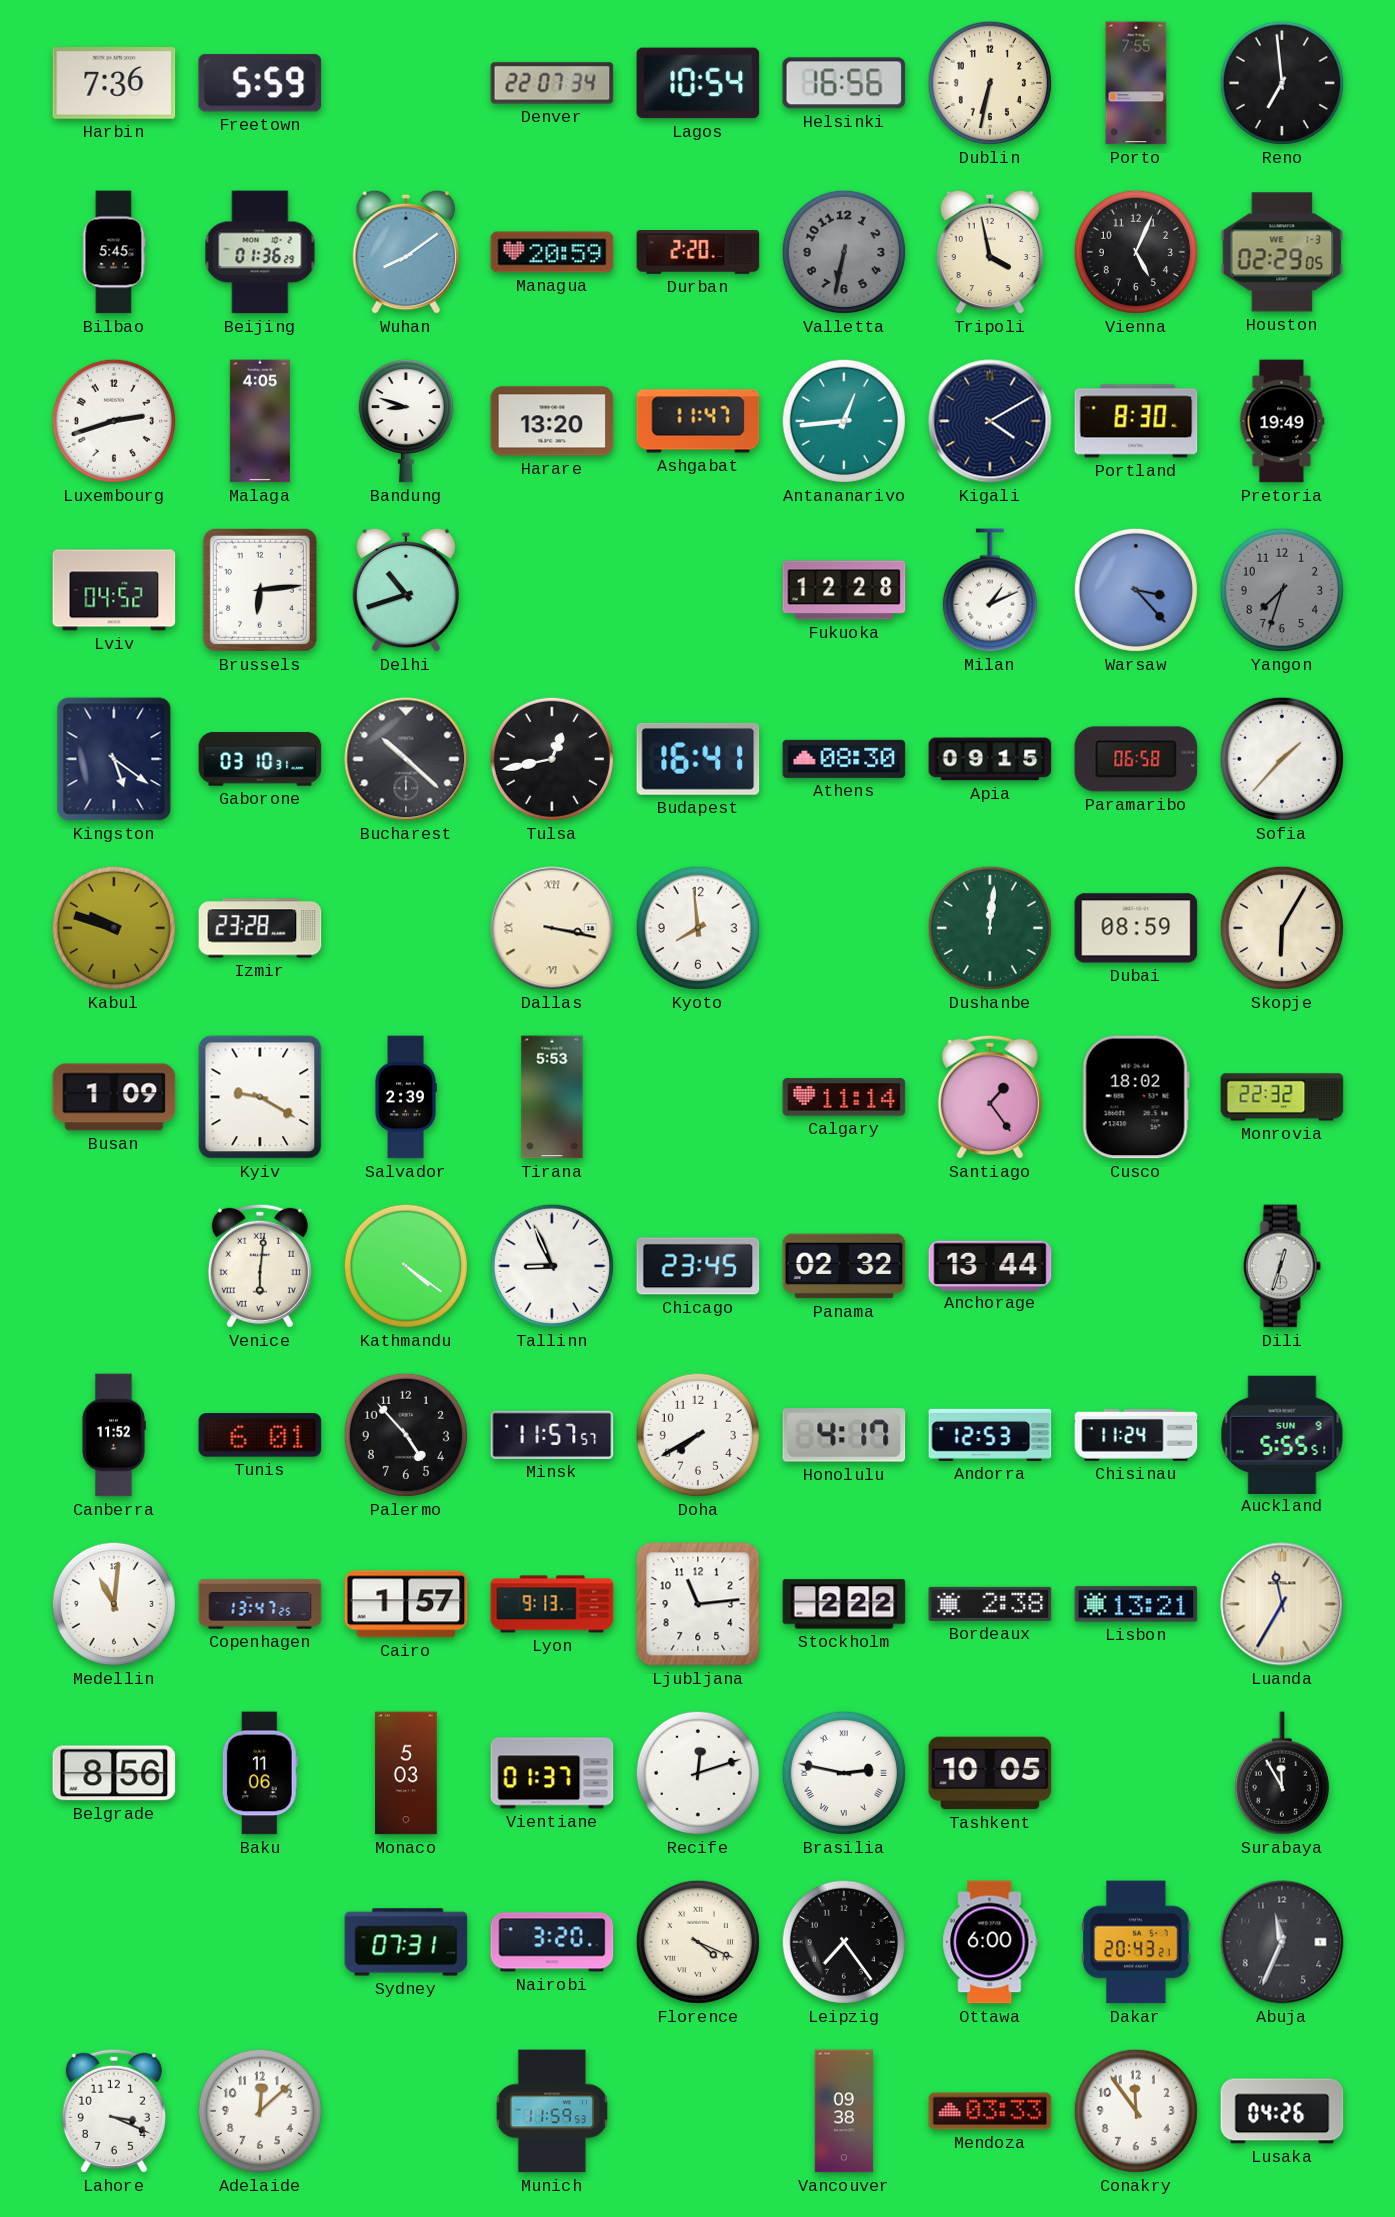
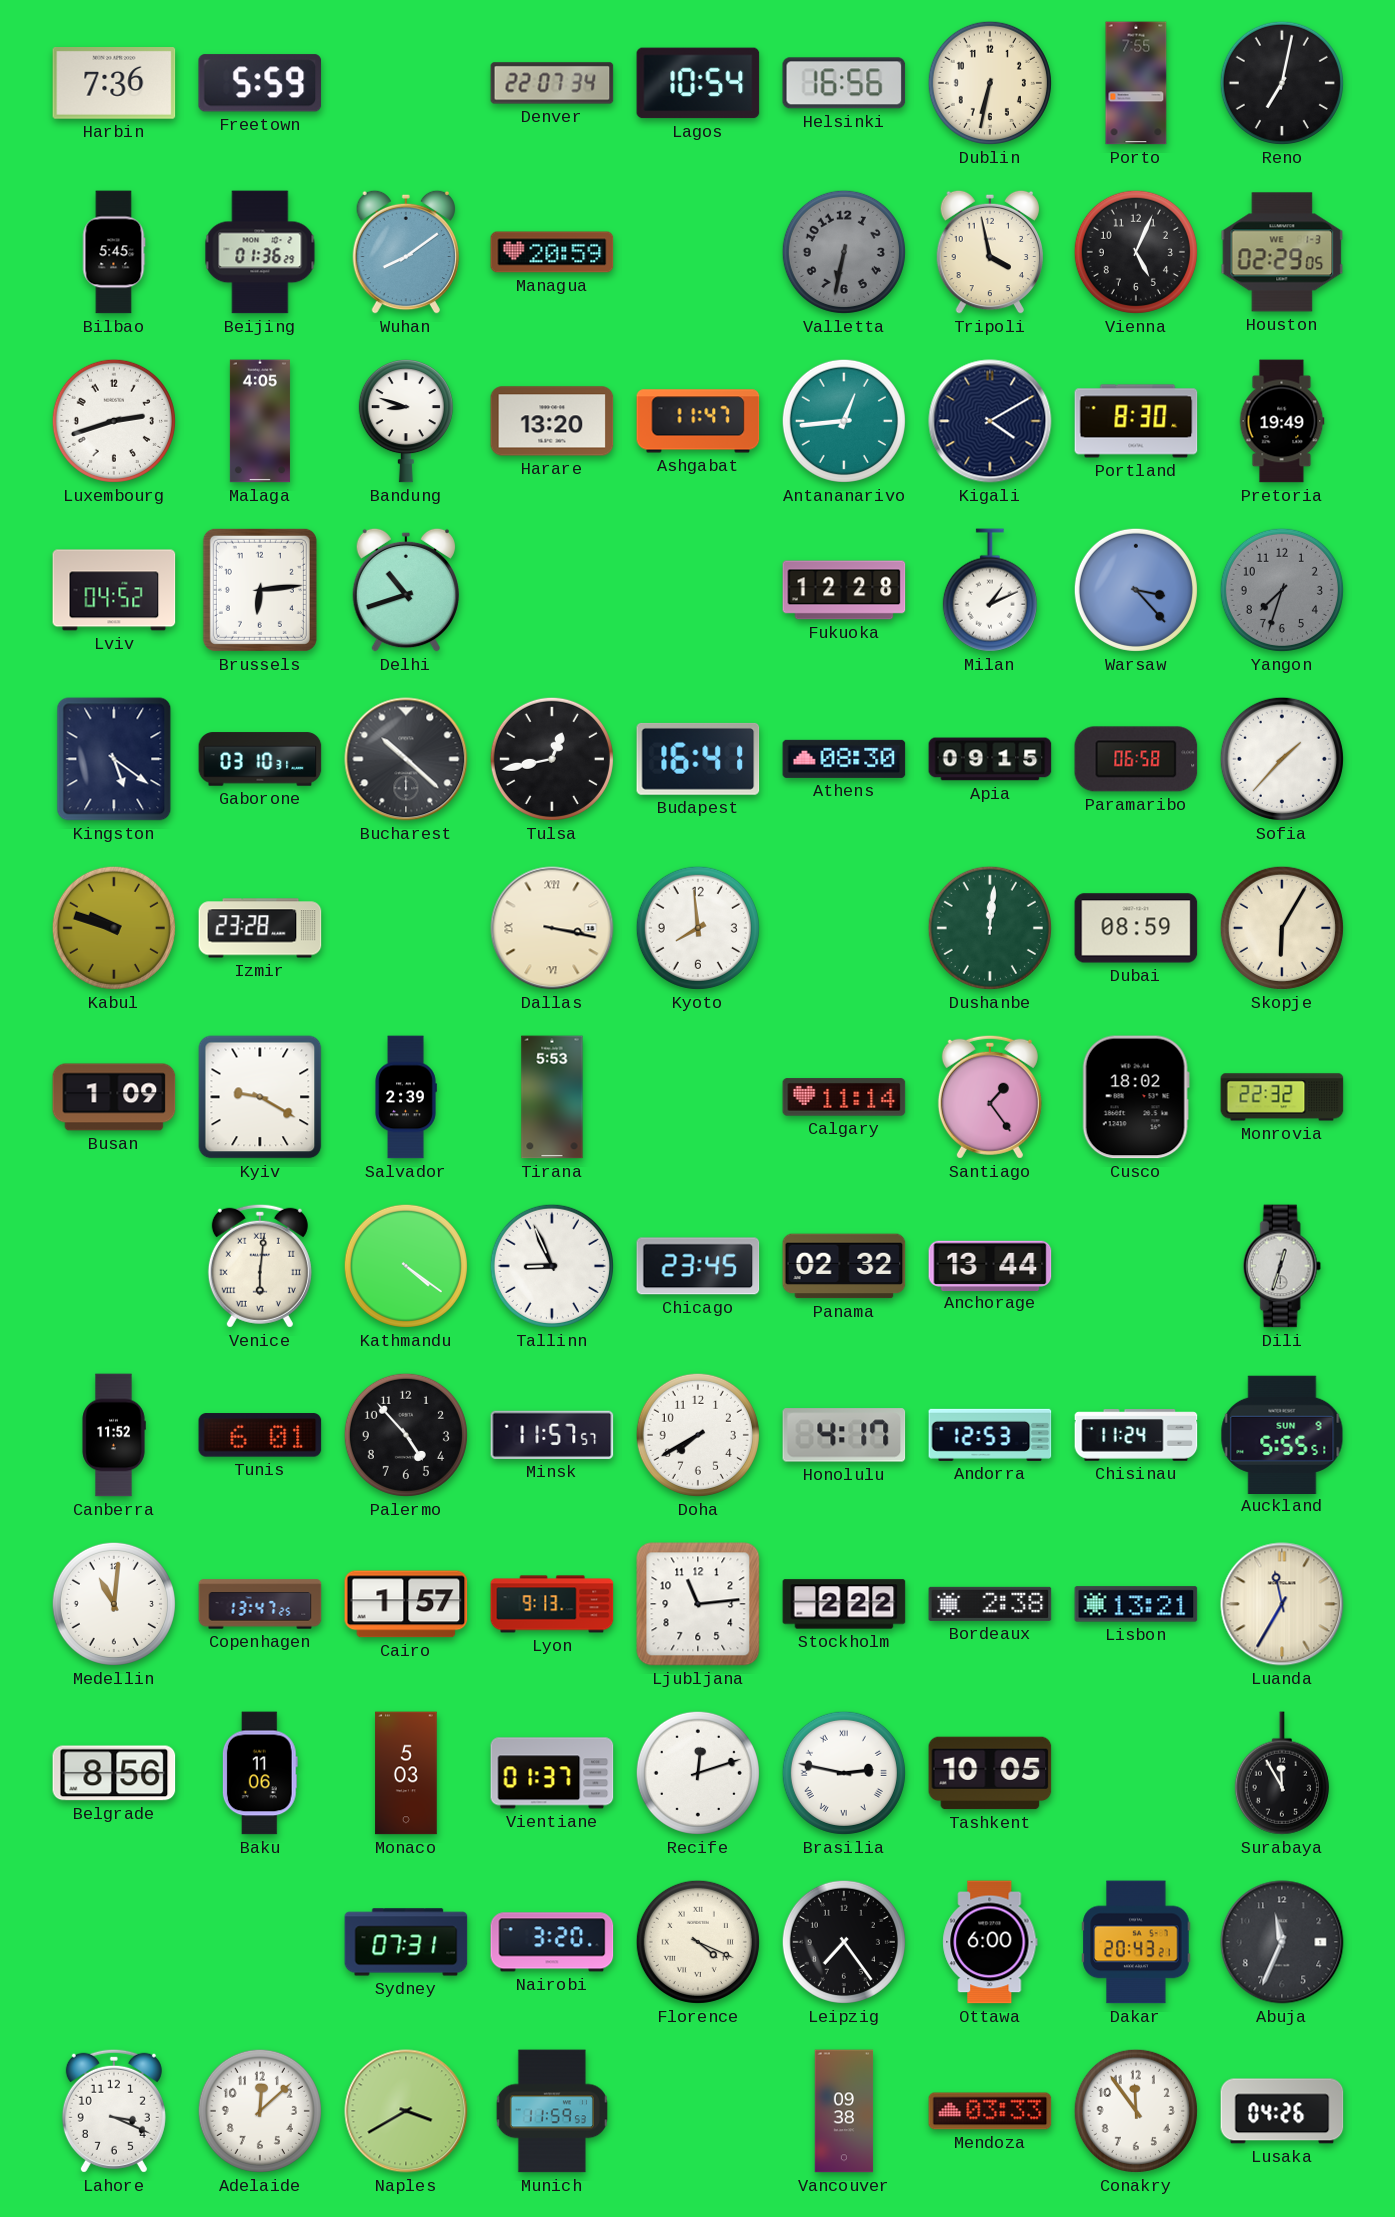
Reno: 6:59 -> 7:02 (1282, 83)
Durban: 2:20 -> none (698, 253)
Naples: none -> 3:40 (406, 2111)
